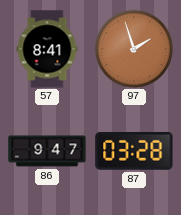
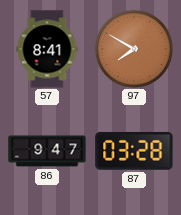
97: 1:57 -> 7:50 (133, 48)
